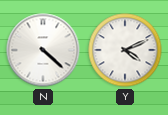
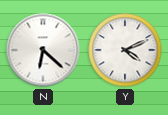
N: 4:22 -> 6:22 (43, 50)
